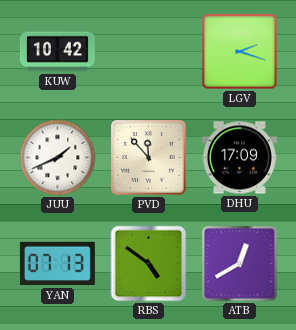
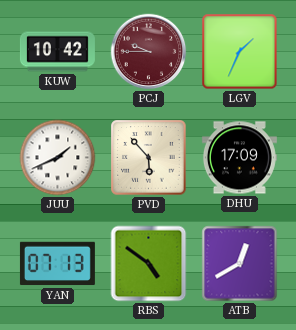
PCJ: none -> 9:45 (149, 52)
LGV: 2:18 -> 1:34 (240, 52)
PVD: 11:53 -> 5:53 (149, 158)
